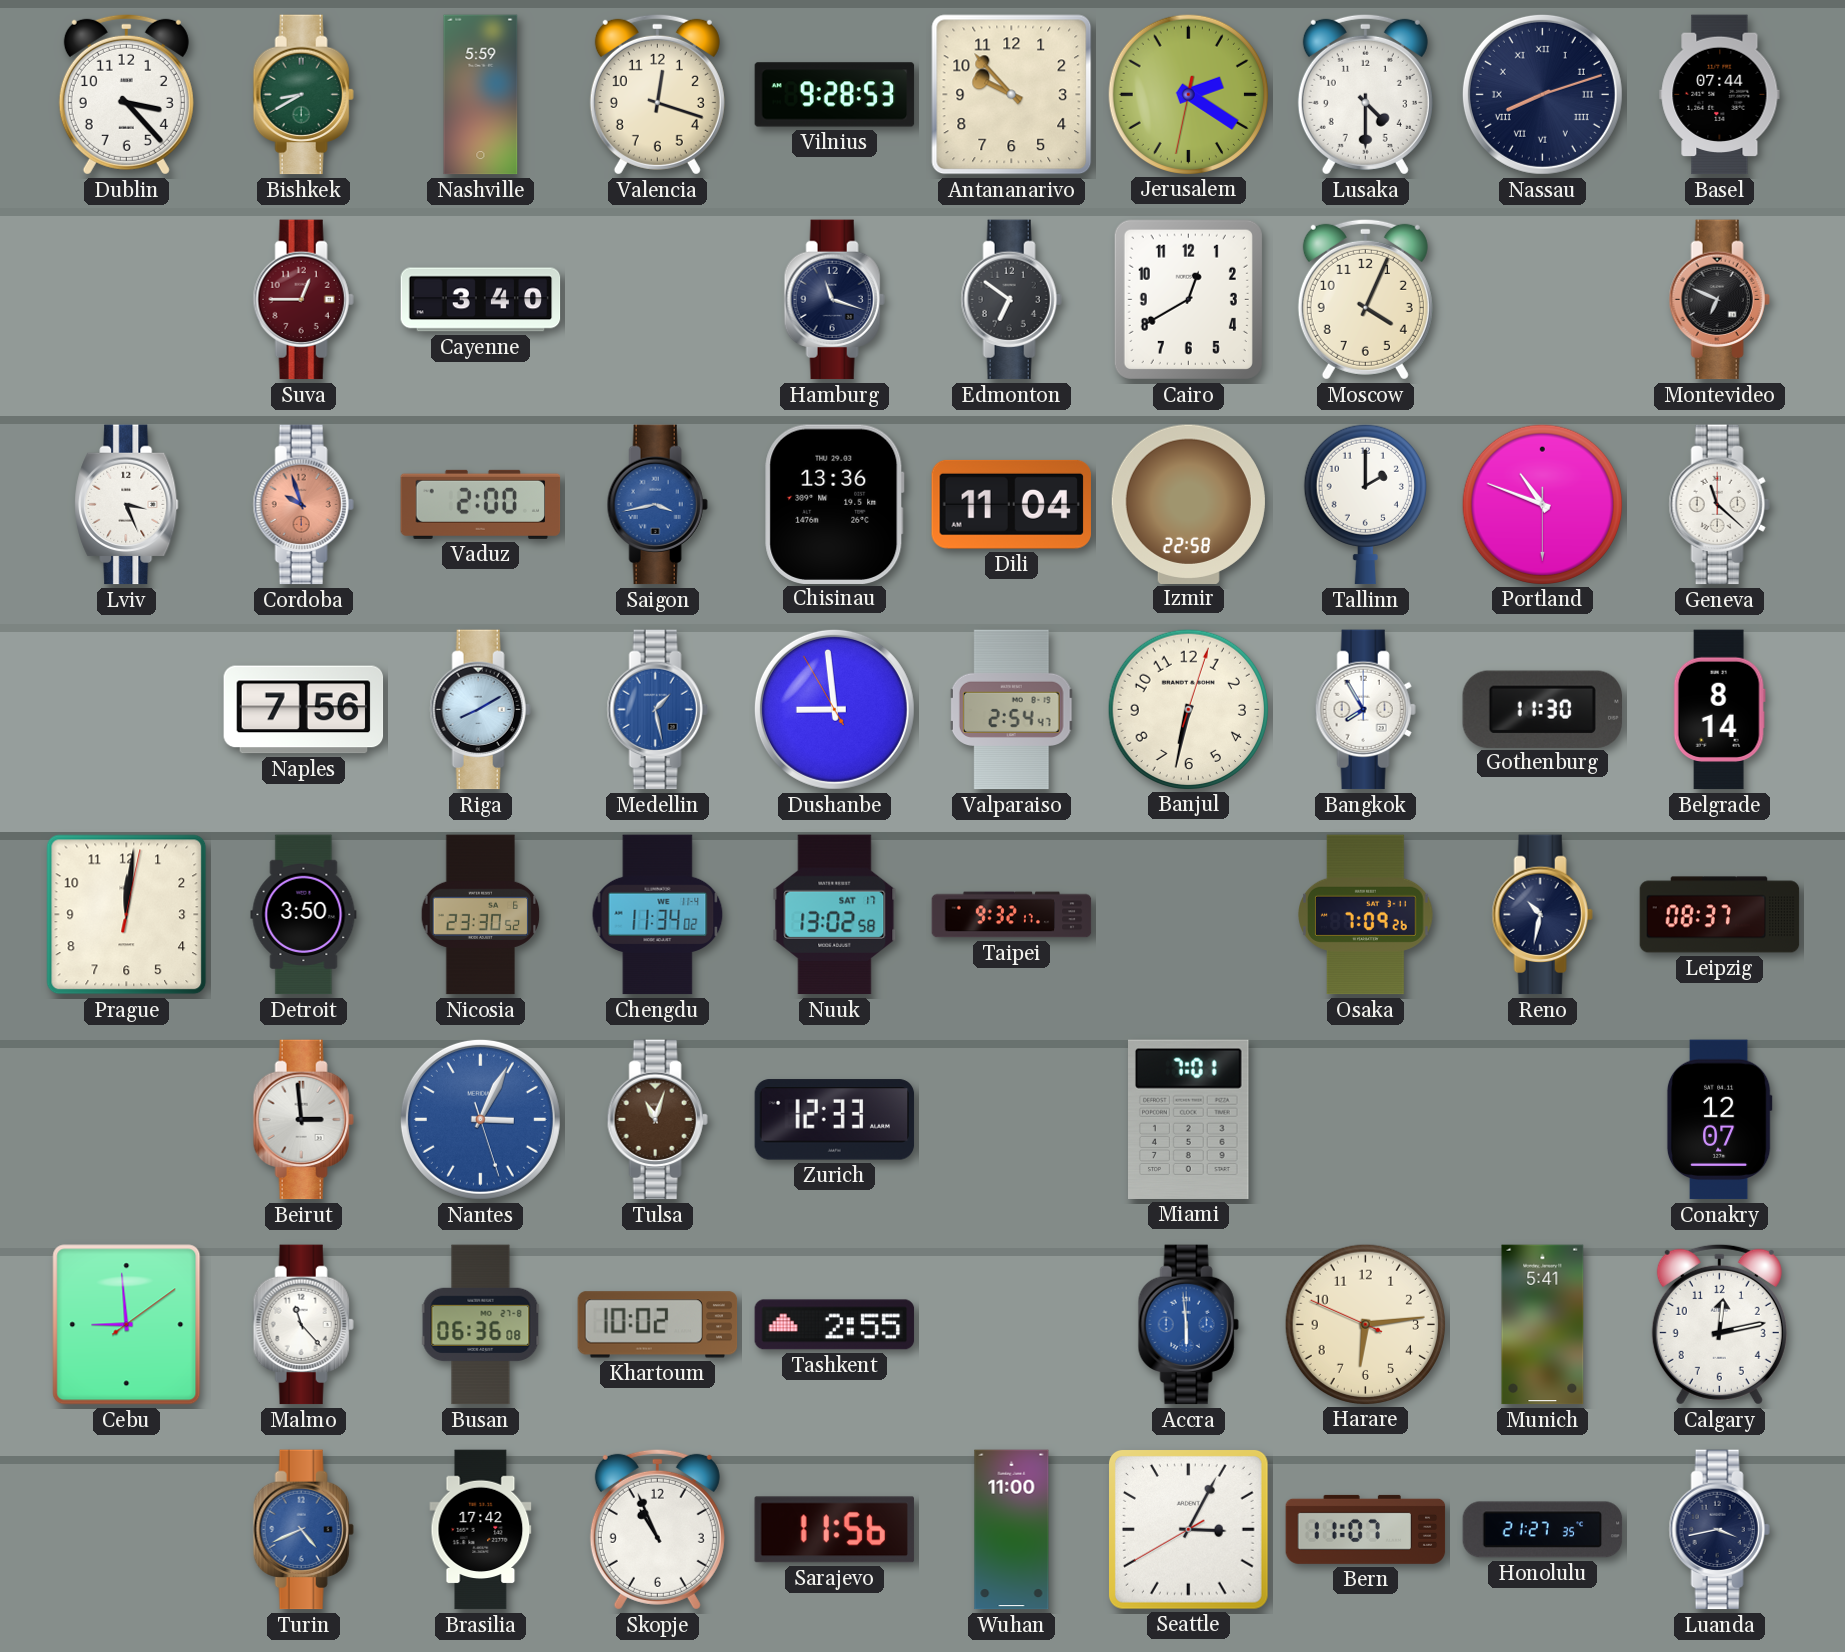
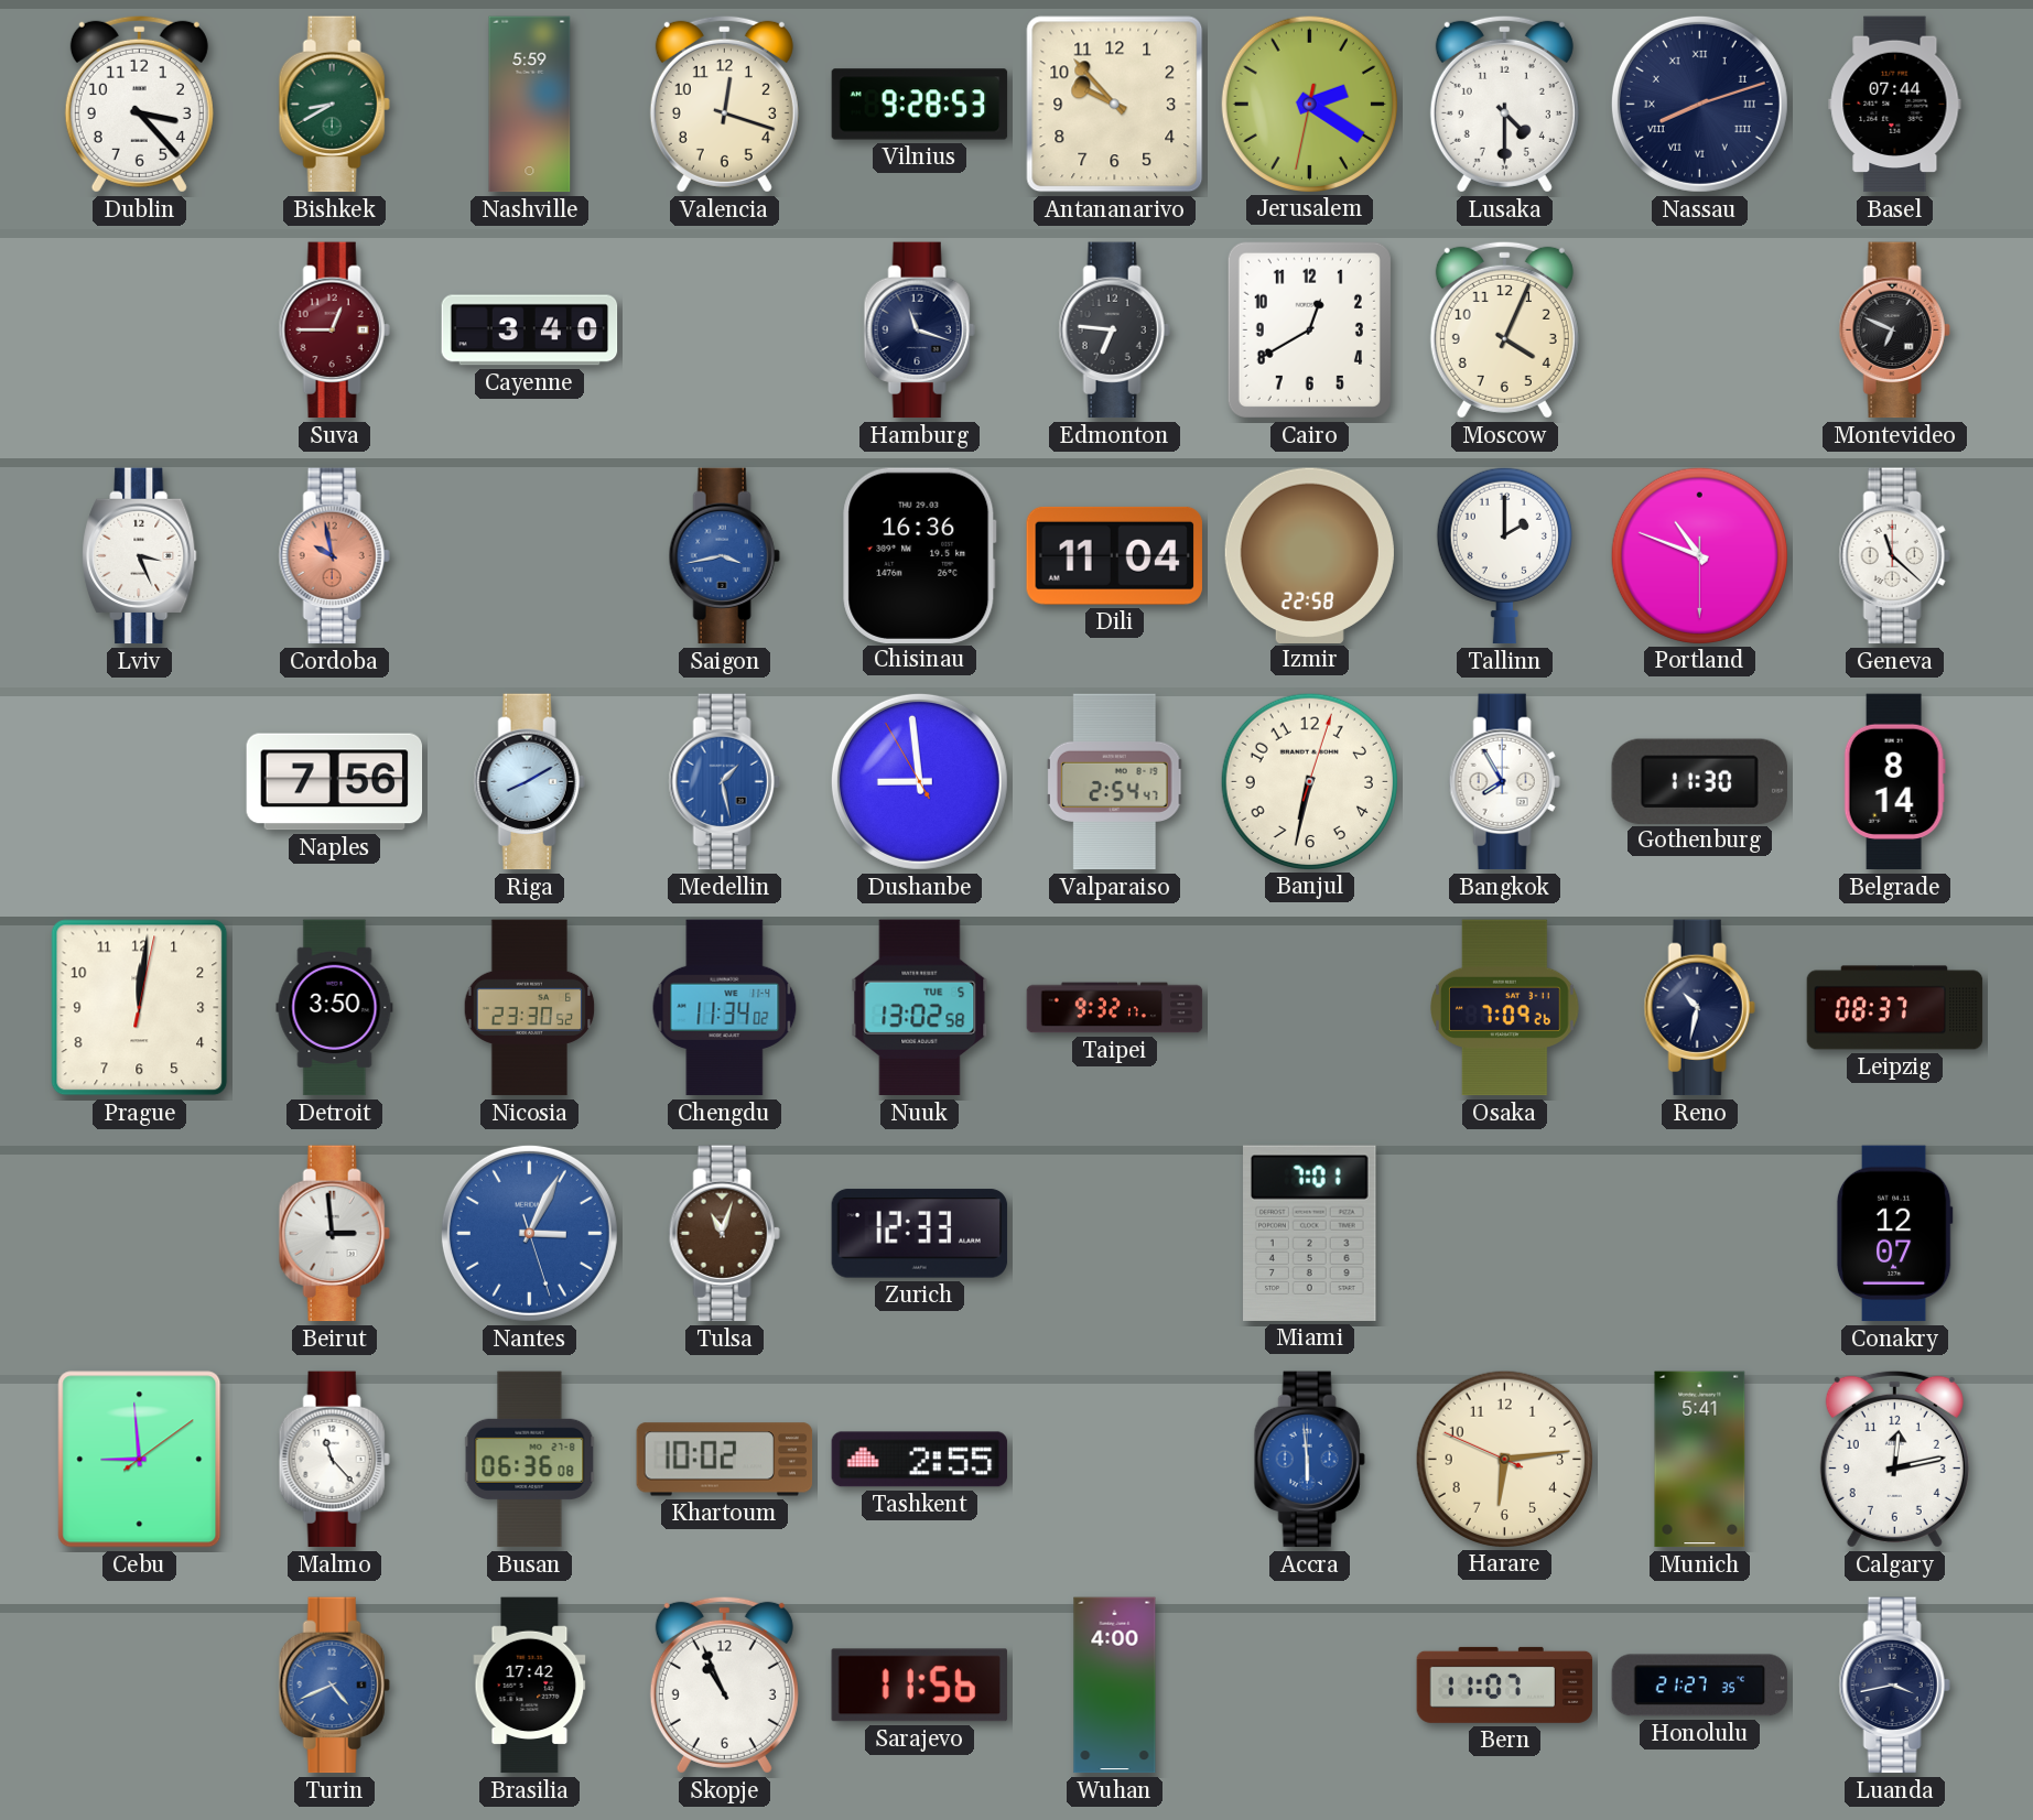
Edmonton: 6:51 -> 6:46 (1114, 331)
Cordoba: 9:57 -> 9:58 (334, 556)
Vaduz: 2:00 -> none (481, 504)
Chisinau: 13:36 -> 16:36 (920, 555)
Nuuk date: SAT 17 -> TUE 5 (920, 1008)
Wuhan: 11:00 -> 4:00 (1115, 1686)
Seattle: 3:04 -> none (1188, 1529)
